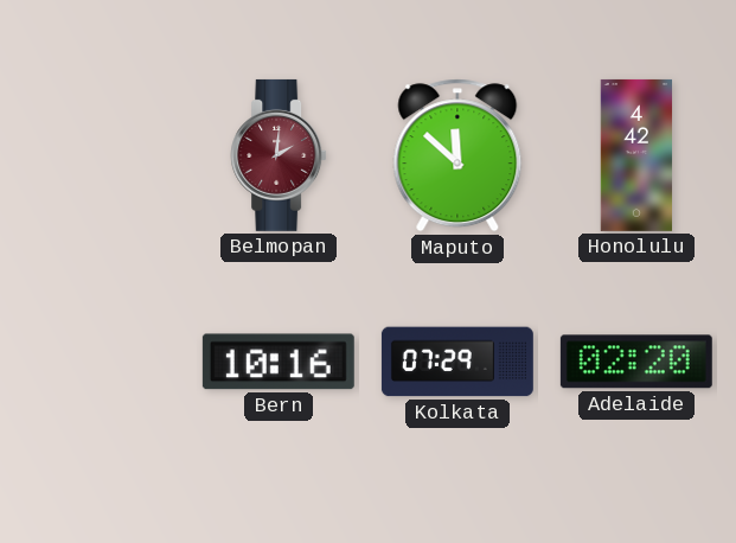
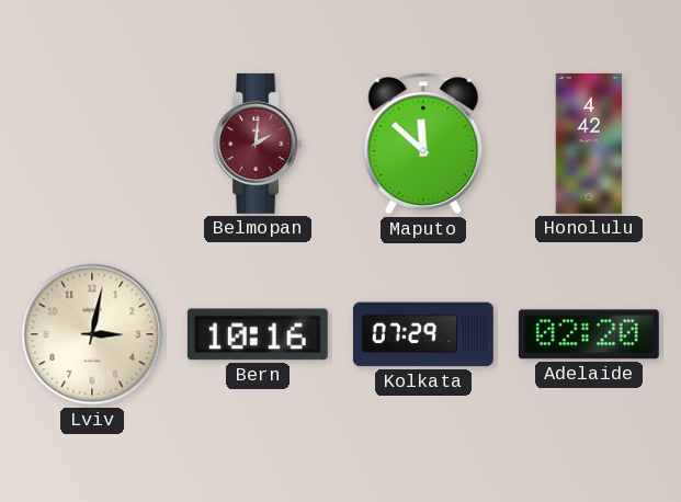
Lviv: none -> 3:02 (92, 334)
